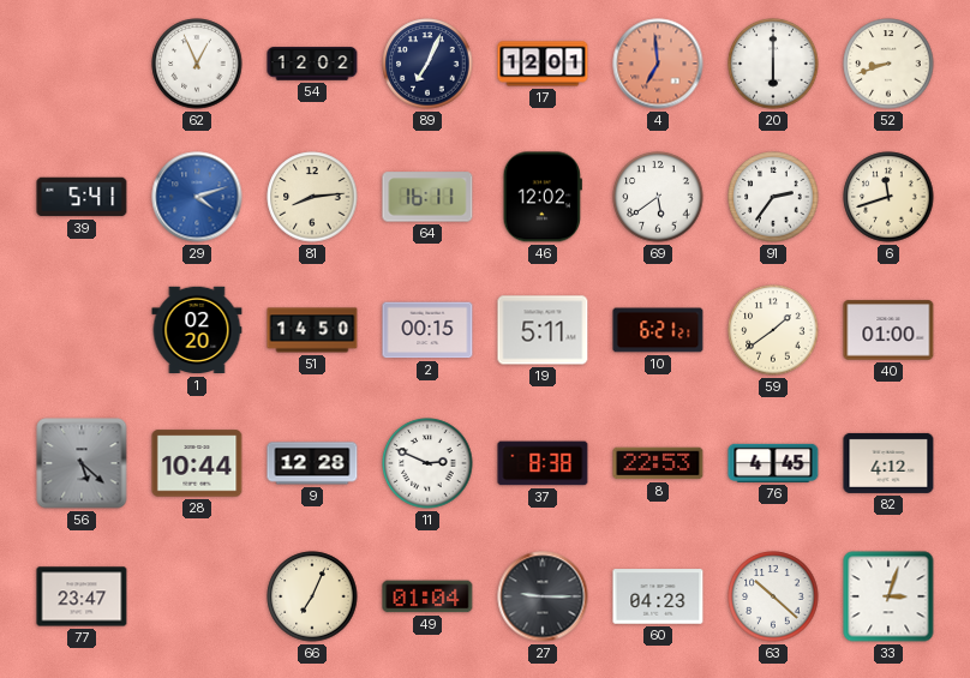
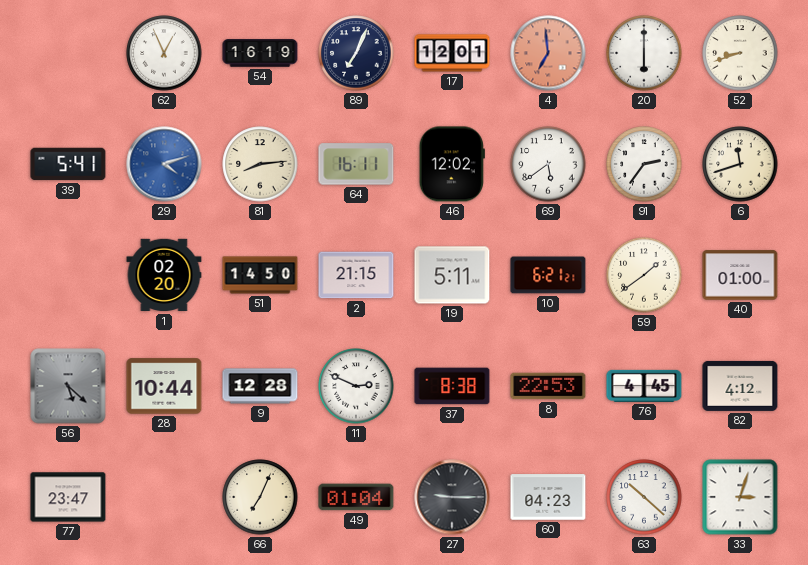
54: 12:02 -> 16:19 (260, 53)
2: 00:15 -> 21:15 (356, 275)
